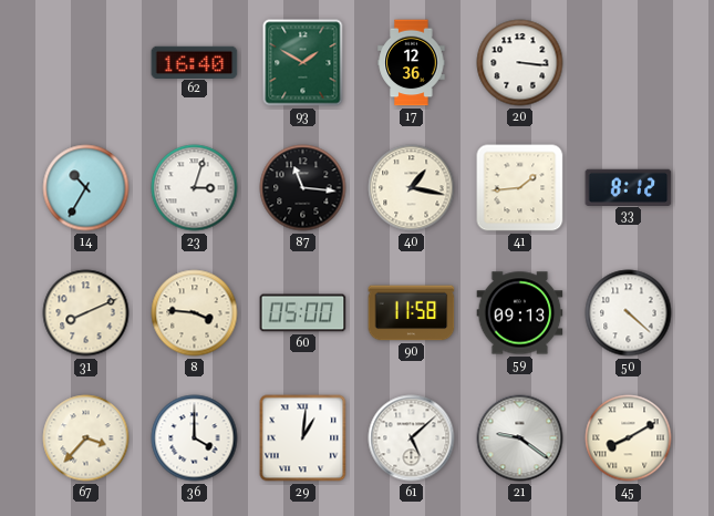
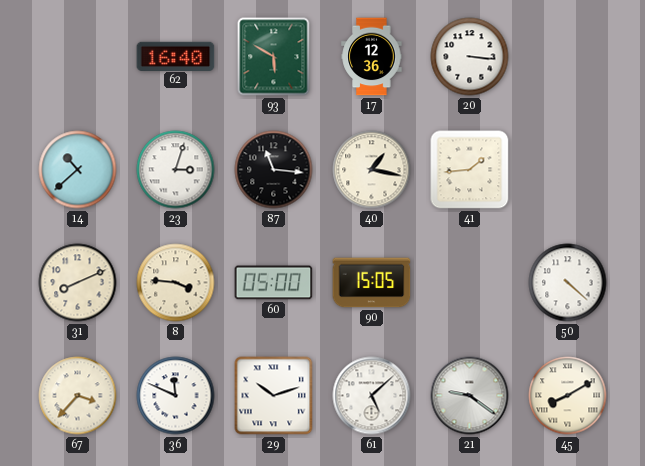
93: 1:50 -> 5:50 (274, 57)
14: 10:35 -> 10:38 (78, 170)
33: 8:12 -> none (629, 187)
90: 11:58 -> 15:05 (372, 283)
59: 09:13 -> none (520, 313)
36: 4:00 -> 11:49 (176, 396)
29: 1:01 -> 10:12 (274, 396)
